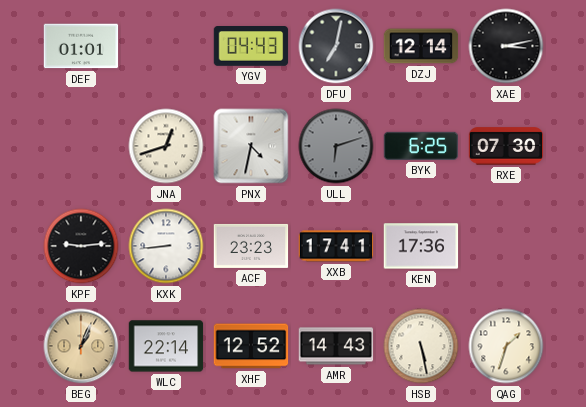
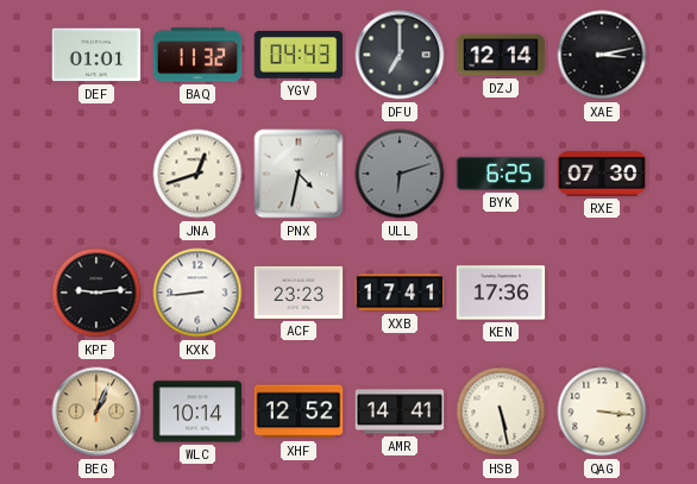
BAQ: none -> 11:32 (197, 55)
DFU: 7:02 -> 7:00 (400, 55)
WLC: 22:14 -> 10:14 (197, 411)
AMR: 14:43 -> 14:41 (400, 411)
QAG: 1:33 -> 3:16 (602, 411)
